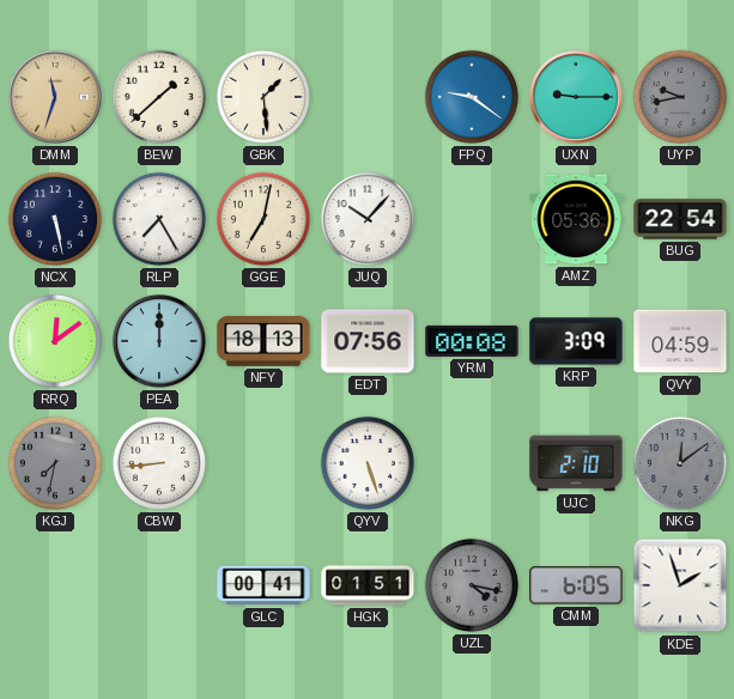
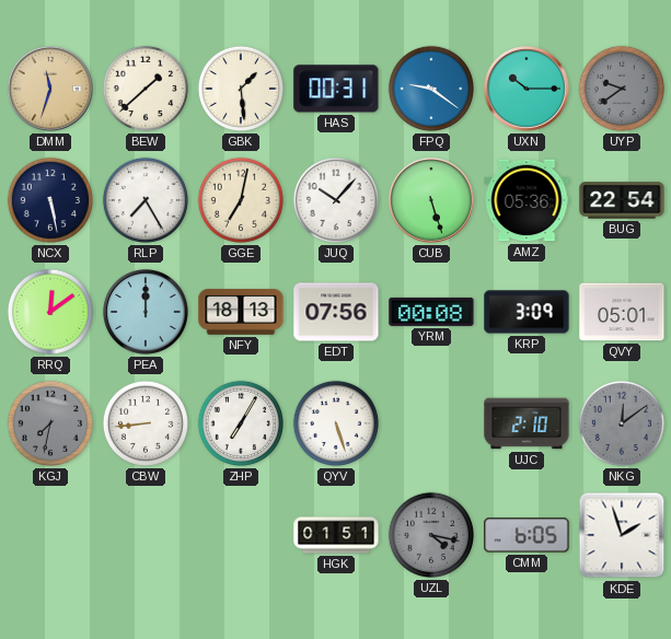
HAS: none -> 00:31 (336, 89)
UXN: 9:15 -> 10:15 (527, 89)
UYP: 9:43 -> 9:39 (622, 89)
CUB: none -> 5:27 (431, 200)
QVY: 04:59 -> 05:01 (622, 312)
ZHP: none -> 7:05 (241, 423)
GLC: 00:41 -> none (263, 585)
